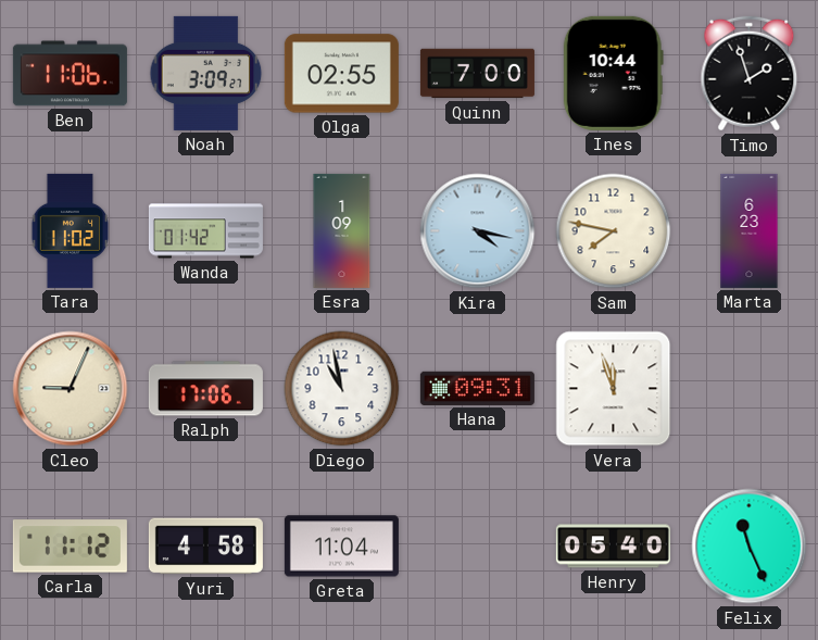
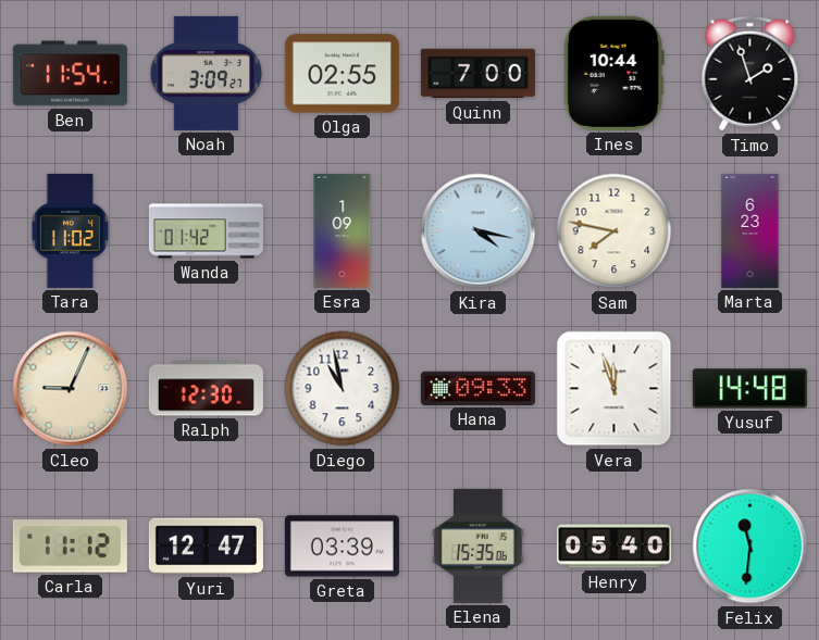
Ben: 11:06 -> 11:54 (70, 74)
Ralph: 17:06 -> 12:30 (206, 389)
Hana: 09:31 -> 09:33 (477, 388)
Yusuf: none -> 14:48 (749, 389)
Yuri: 4:58 -> 12:47 (206, 547)
Greta: 11:04 -> 03:39 (342, 547)
Elena: none -> 15:35 (479, 545)
Felix: 11:26 -> 11:31 (750, 547)
